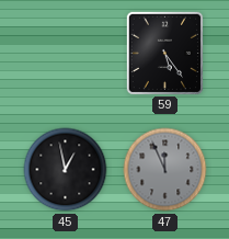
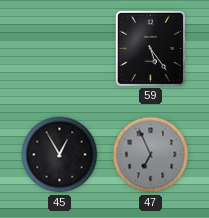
45: 12:58 -> 12:55 (60, 155)
47: 11:56 -> 6:56 (151, 155)
